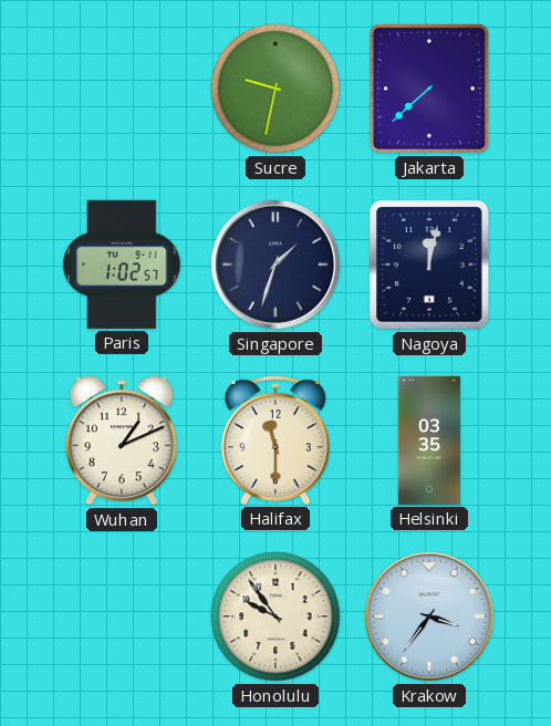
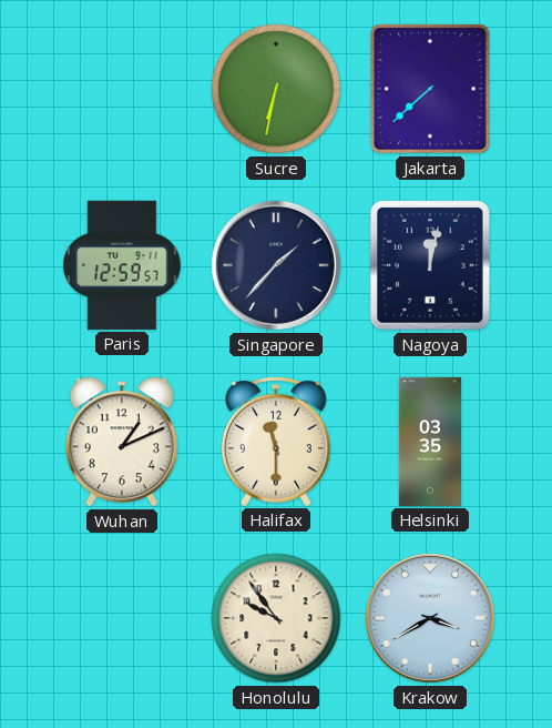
Sucre: 9:32 -> 6:32 (276, 89)
Paris: 1:02 -> 12:59 (122, 265)
Singapore: 1:33 -> 1:37 (276, 265)
Krakow: 3:36 -> 3:40 (430, 618)
